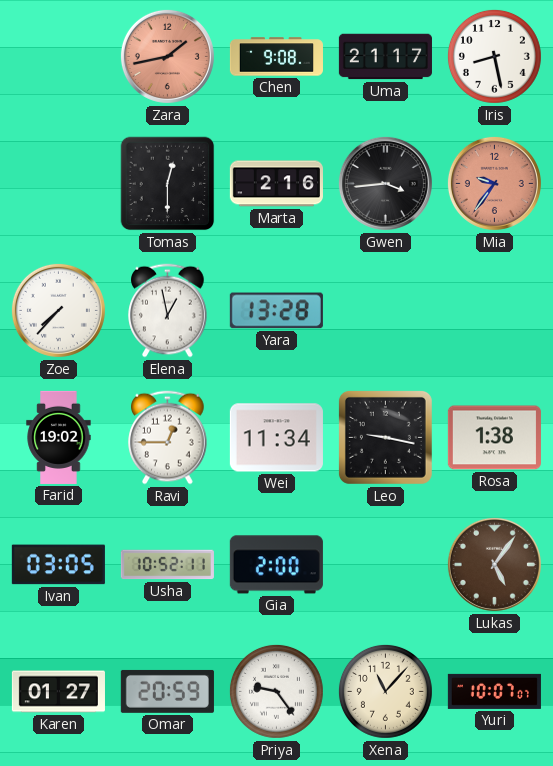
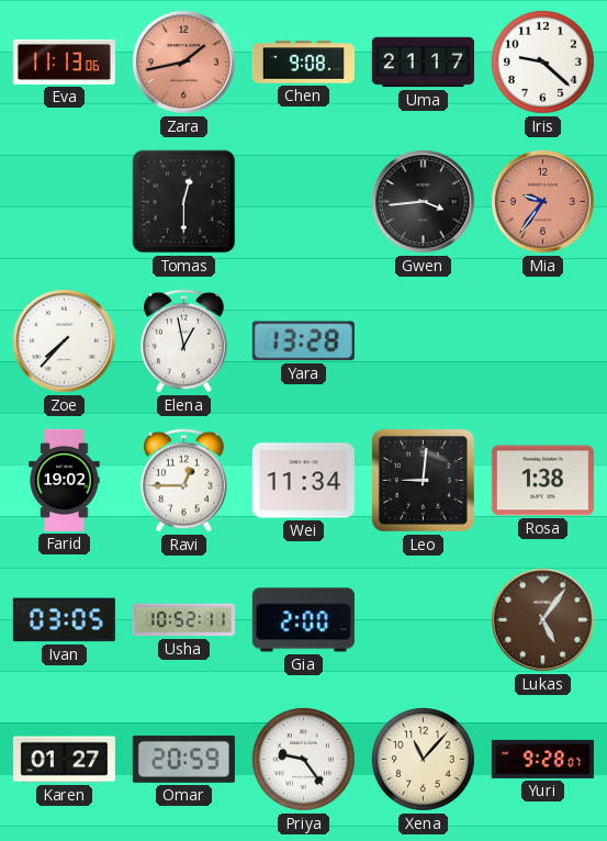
Eva: none -> 11:13 (64, 61)
Iris: 8:28 -> 9:22 (542, 61)
Marta: 2:16 -> none (276, 184)
Leo: 9:17 -> 9:01 (423, 480)
Yuri: 10:07 -> 9:28 (542, 759)
